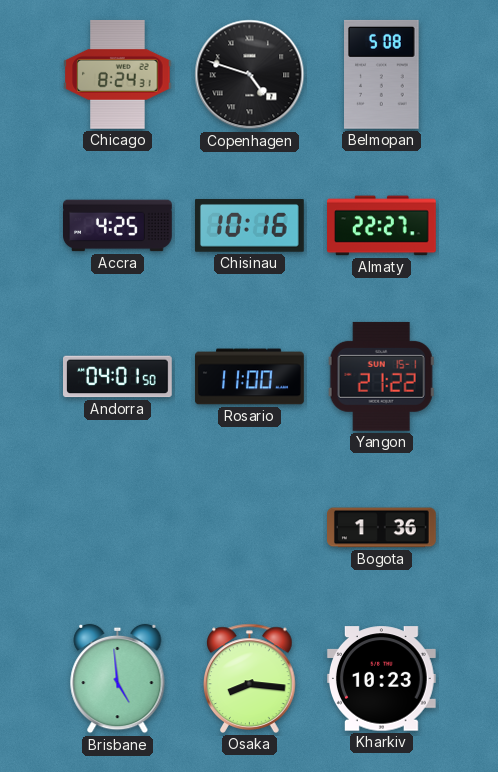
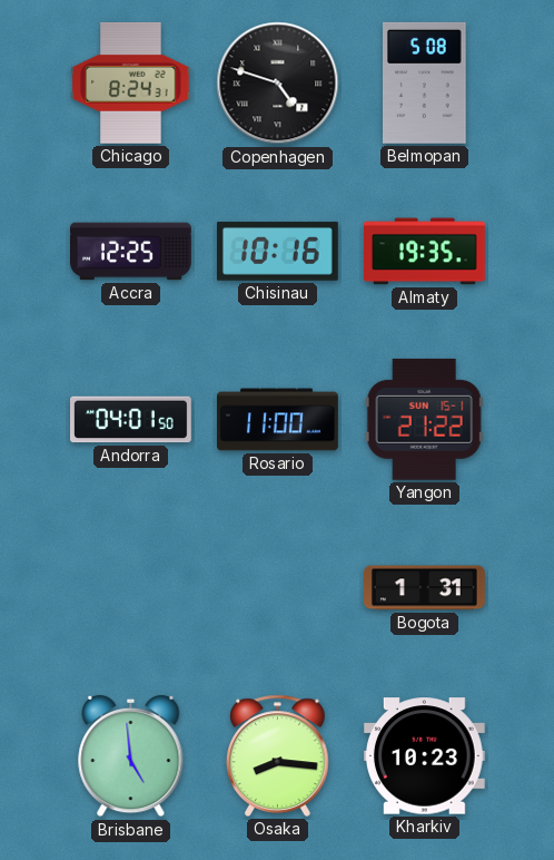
Accra: 4:25 -> 12:25 (131, 252)
Almaty: 22:27 -> 19:35 (425, 252)
Bogota: 1:36 -> 1:31 (425, 588)
